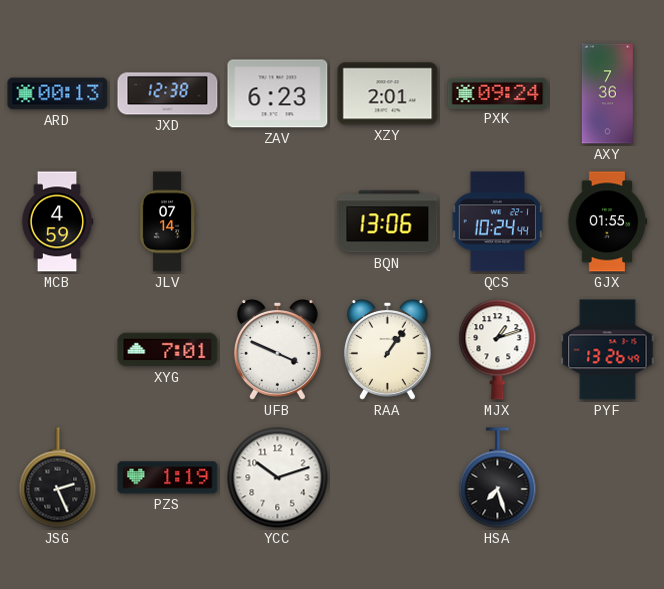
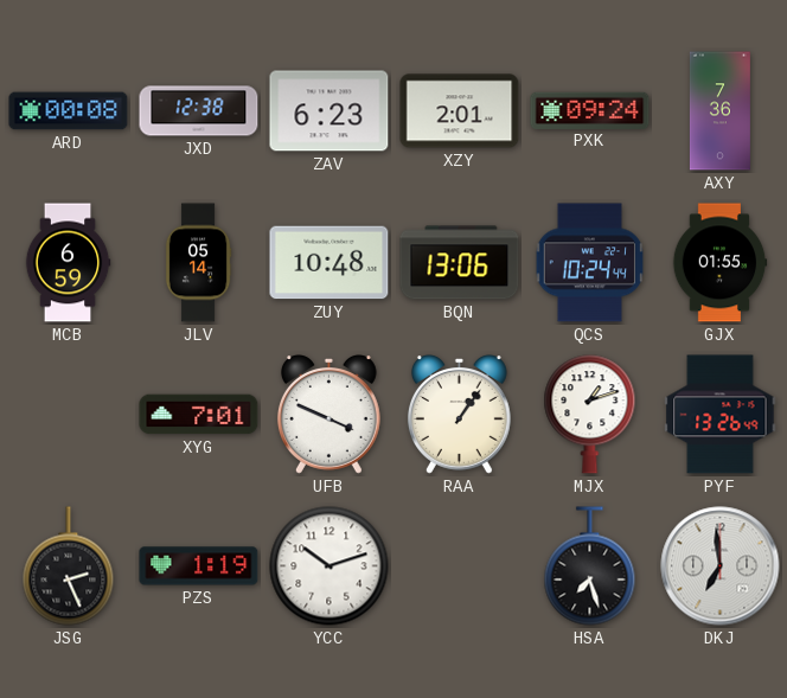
ARD: 00:13 -> 00:08 (69, 111)
MCB: 4:59 -> 6:59 (68, 263)
JLV: 07:14 -> 05:14 (198, 263)
ZUY: none -> 10:48 (329, 263)
DKJ: none -> 6:59 (721, 566)
